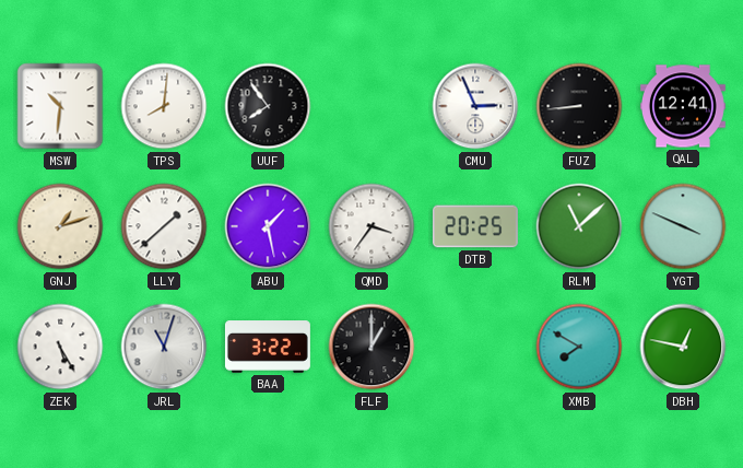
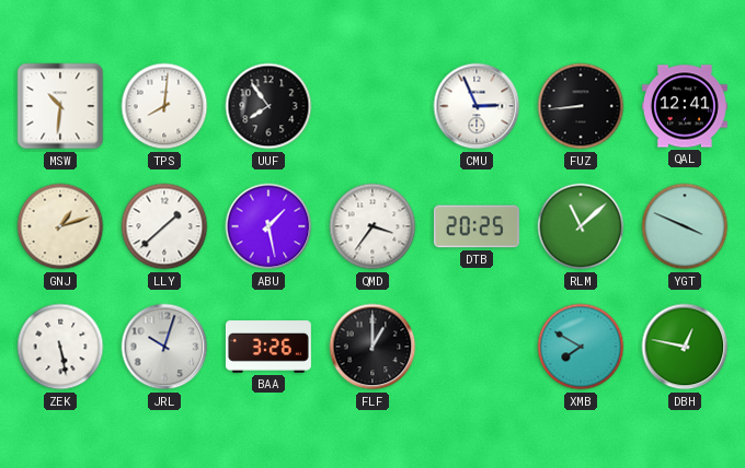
ZEK: 5:25 -> 5:28 (60, 347)
JRL: 11:03 -> 10:03 (164, 347)
BAA: 3:22 -> 3:26 (268, 347)
